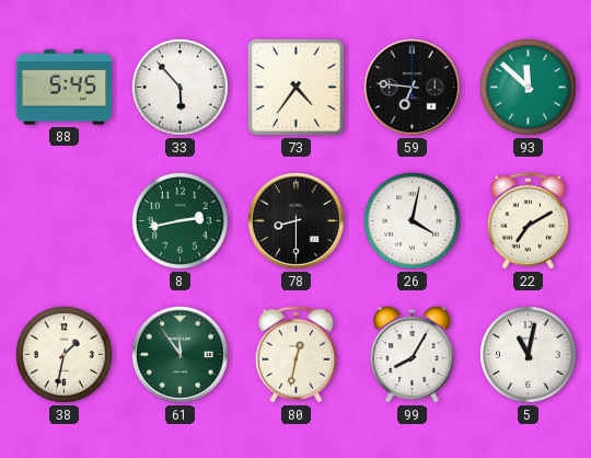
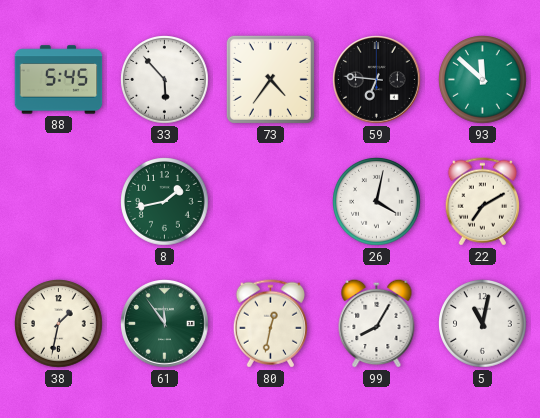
8: 2:43 -> 1:43 (165, 202)
78: 8:30 -> none (297, 221)
